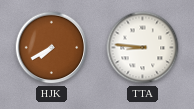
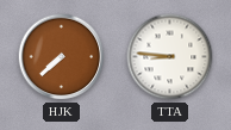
HJK: 7:40 -> 7:38 (62, 57)
